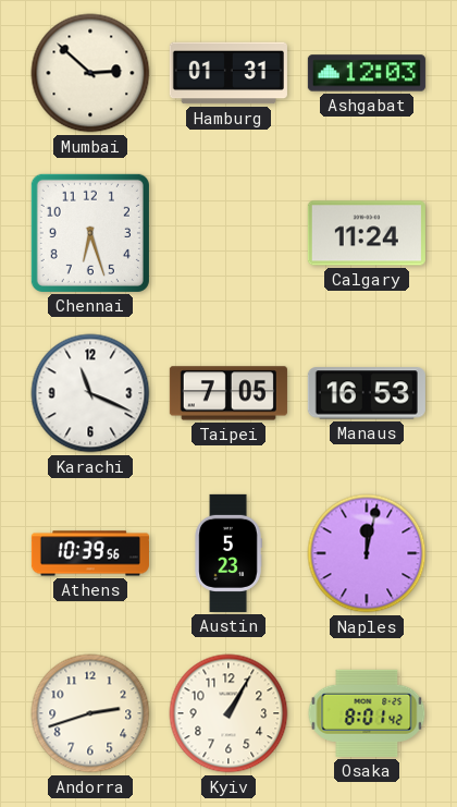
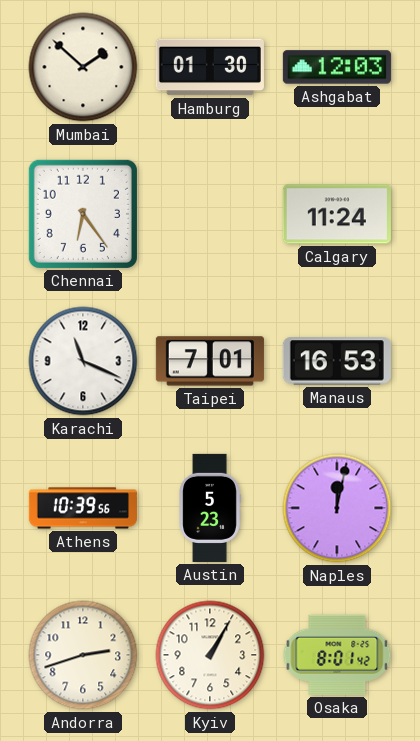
Mumbai: 2:52 -> 1:52 (83, 67)
Hamburg: 01:31 -> 01:30 (210, 67)
Chennai: 6:27 -> 6:24 (83, 214)
Taipei: 7:05 -> 7:01 (210, 361)
